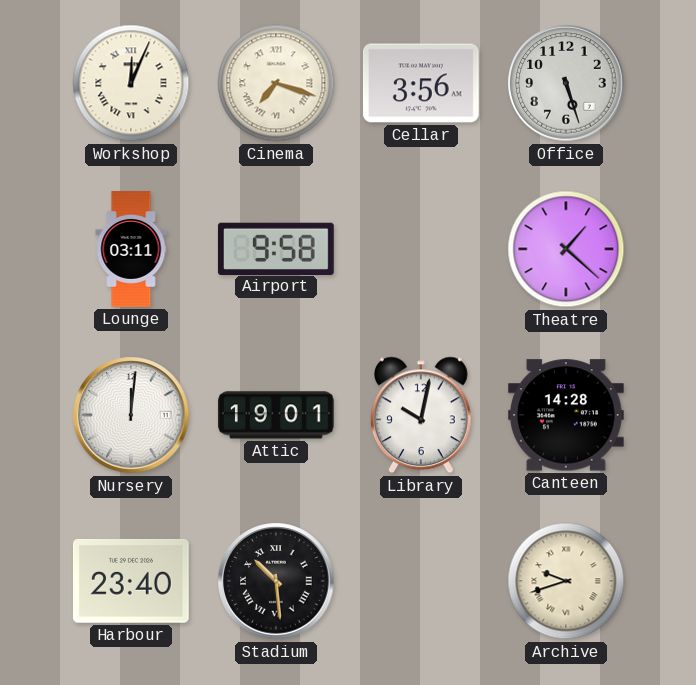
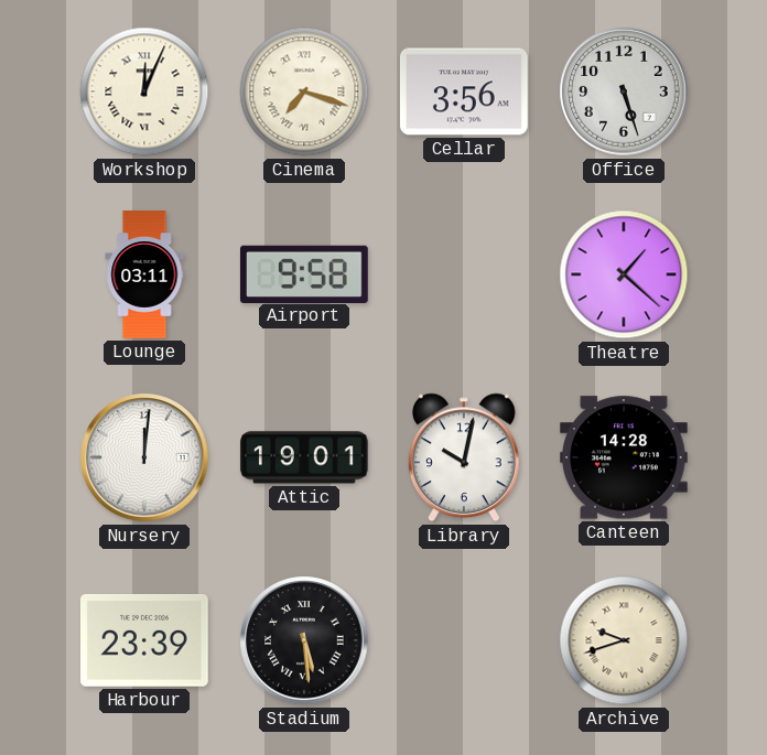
Harbour: 23:40 -> 23:39 (144, 640)
Stadium: 10:29 -> 5:29 (304, 640)
